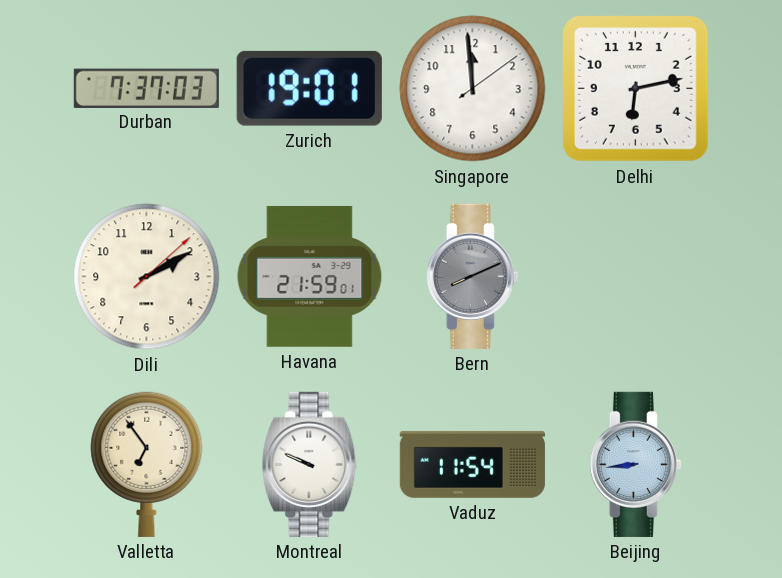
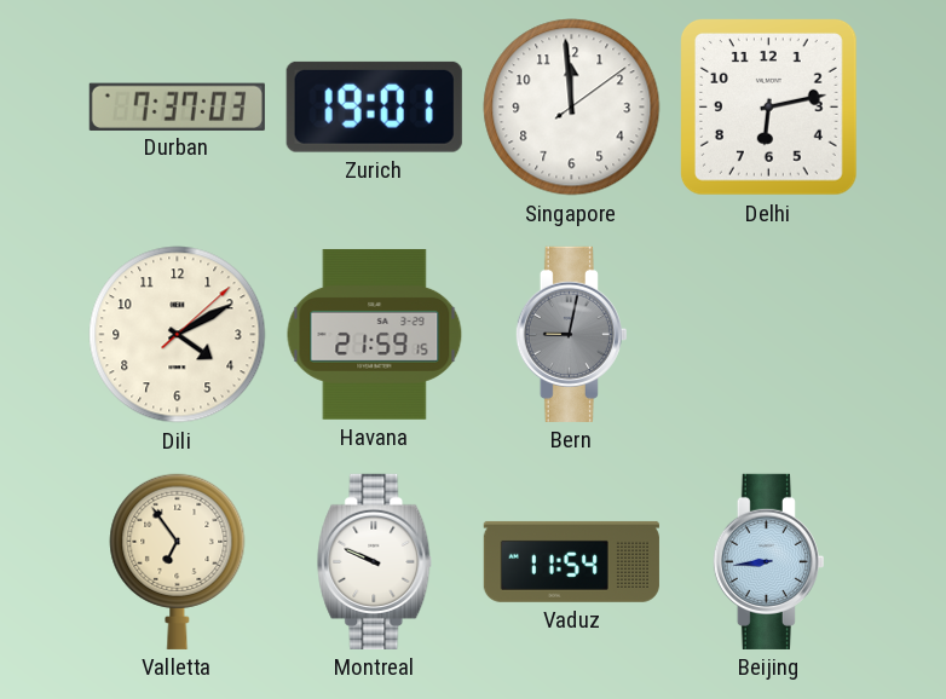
Dili: 2:10 -> 4:10 (178, 335)
Havana: 21:59:01 -> 21:59:15 (375, 334)
Bern: 8:11 -> 9:02 (571, 334)
